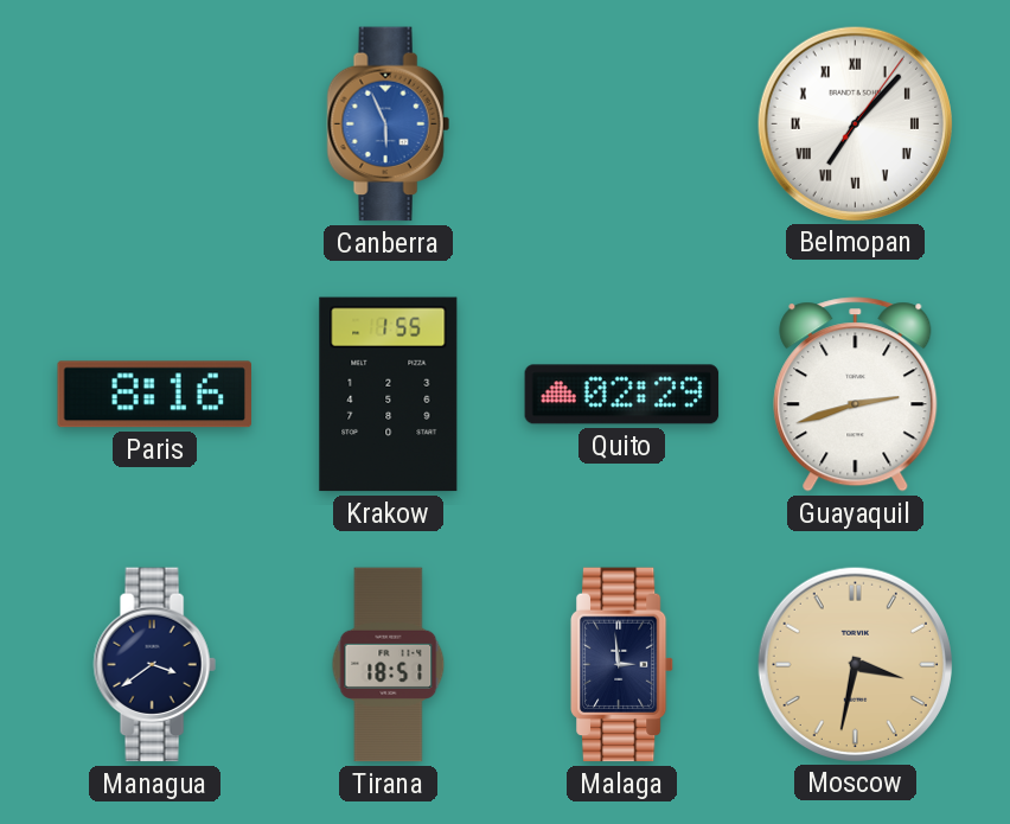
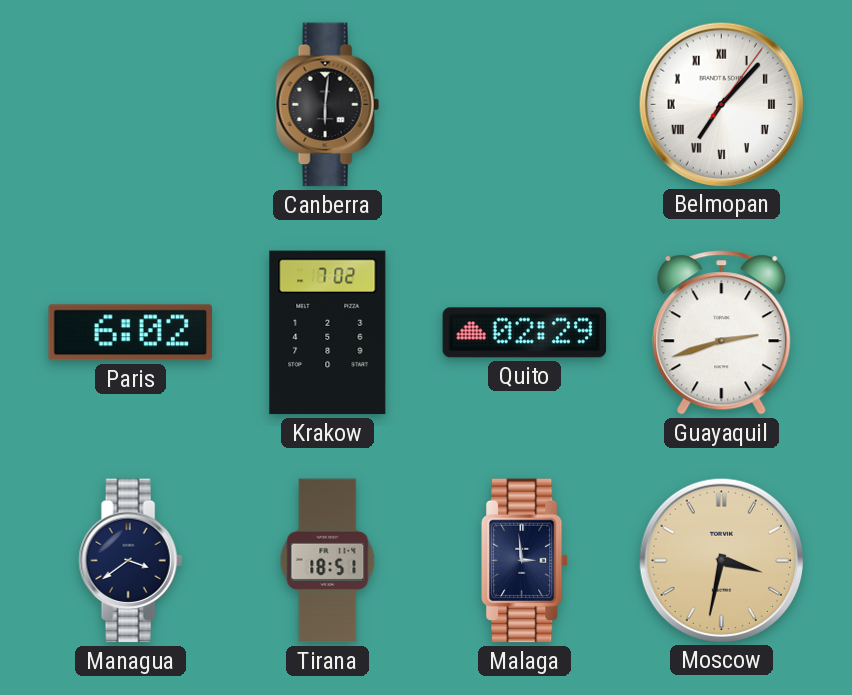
Canberra: 5:56 -> 6:01 (327, 105)
Canberra dial: blue -> black (327, 105)
Paris: 8:16 -> 6:02 (130, 333)
Krakow: 1:55 -> 7:02 (328, 333)
